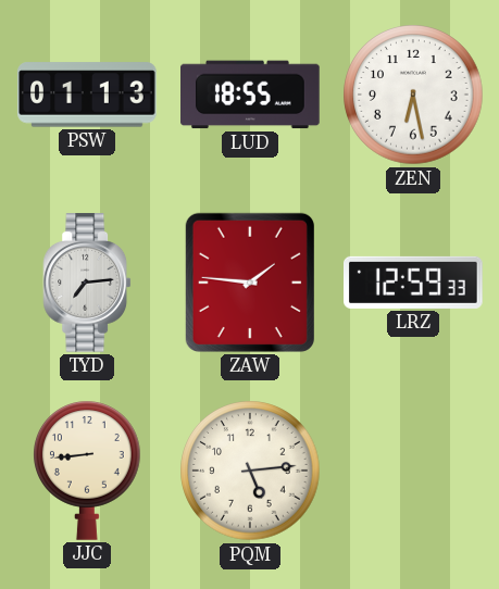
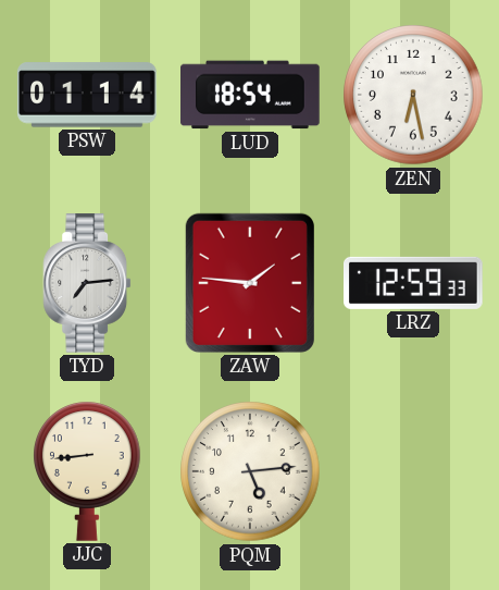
PSW: 01:13 -> 01:14 (87, 95)
LUD: 18:55 -> 18:54 (251, 95)
